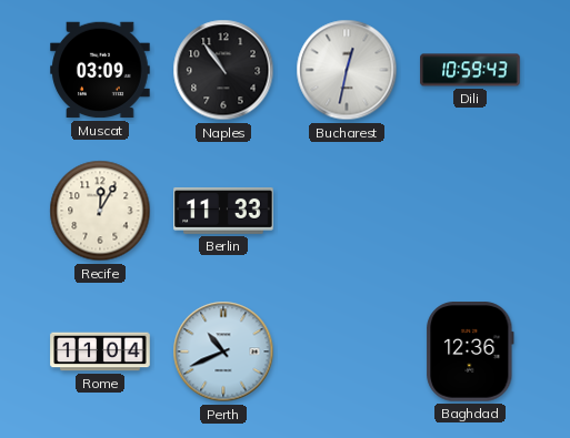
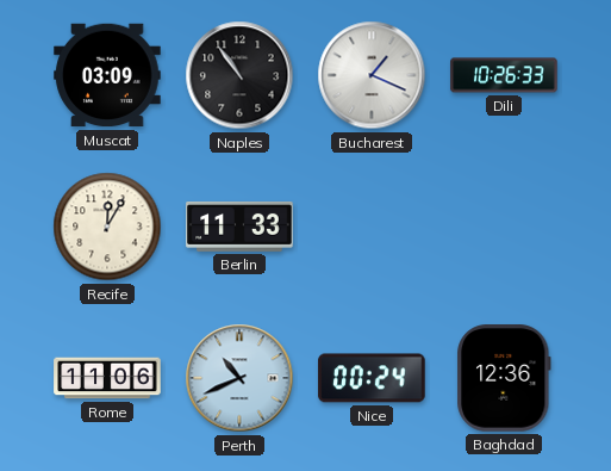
Bucharest: 12:32 -> 1:19 (372, 75)
Dili: 10:59 -> 10:26 (504, 75)
Rome: 11:04 -> 11:06 (107, 378)
Nice: none -> 00:24 (372, 378)
